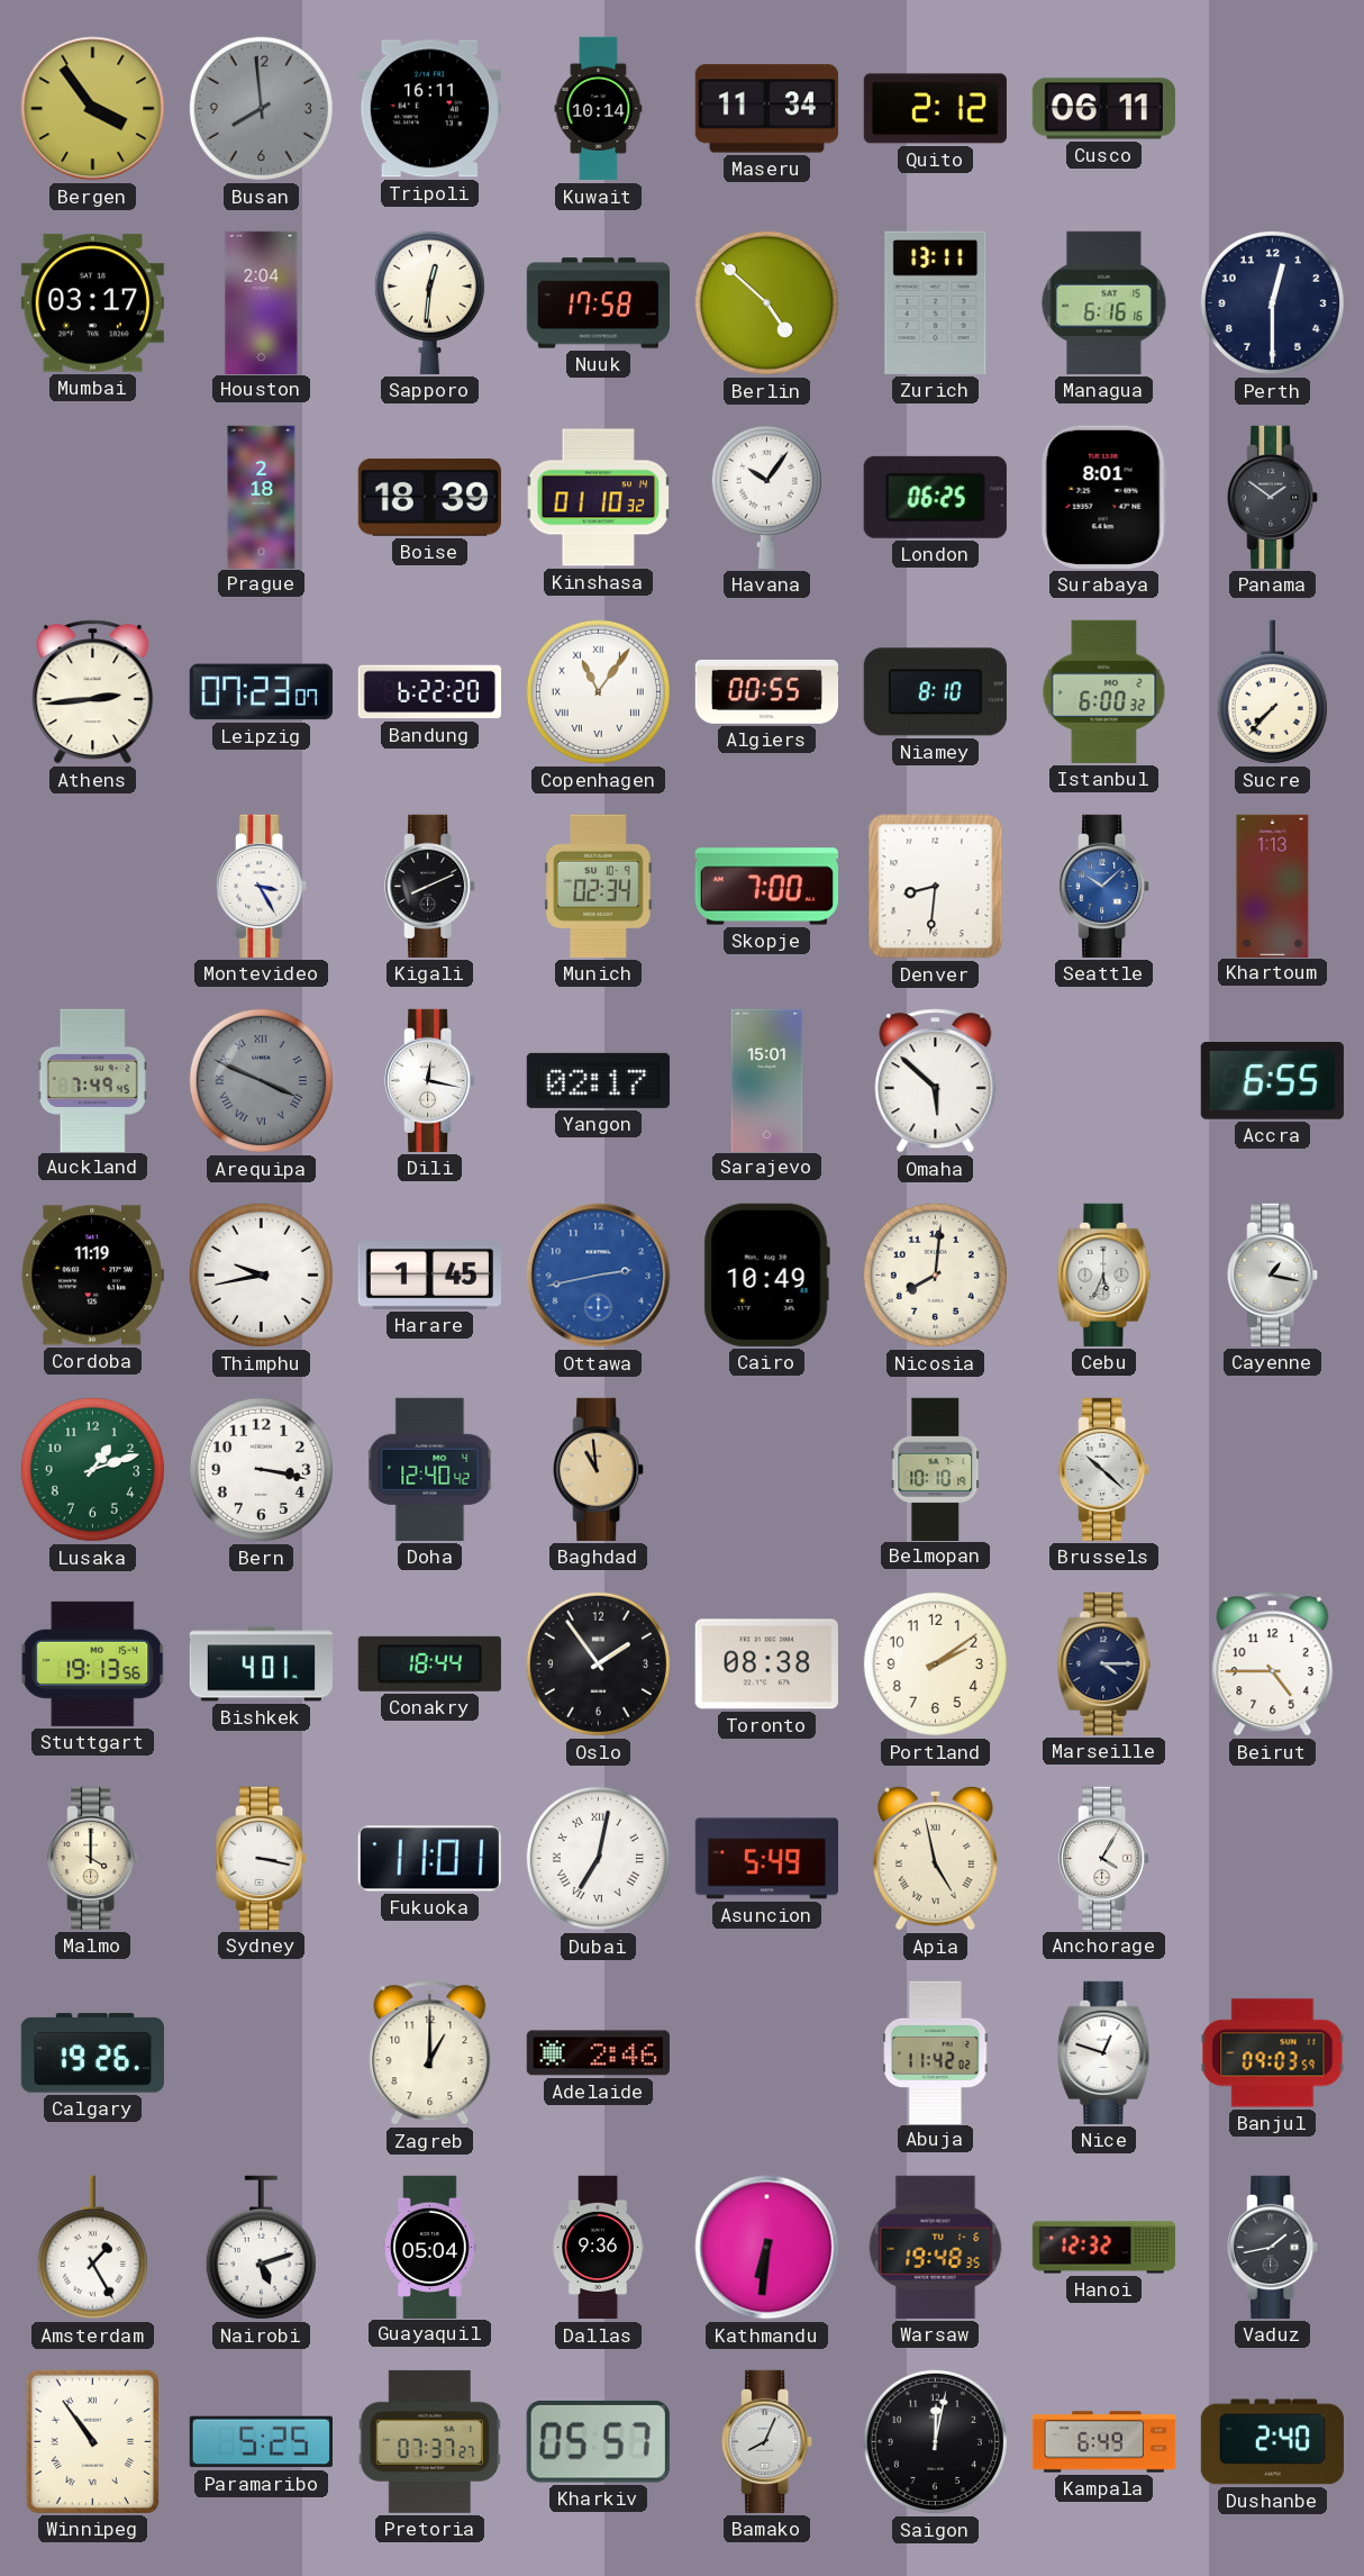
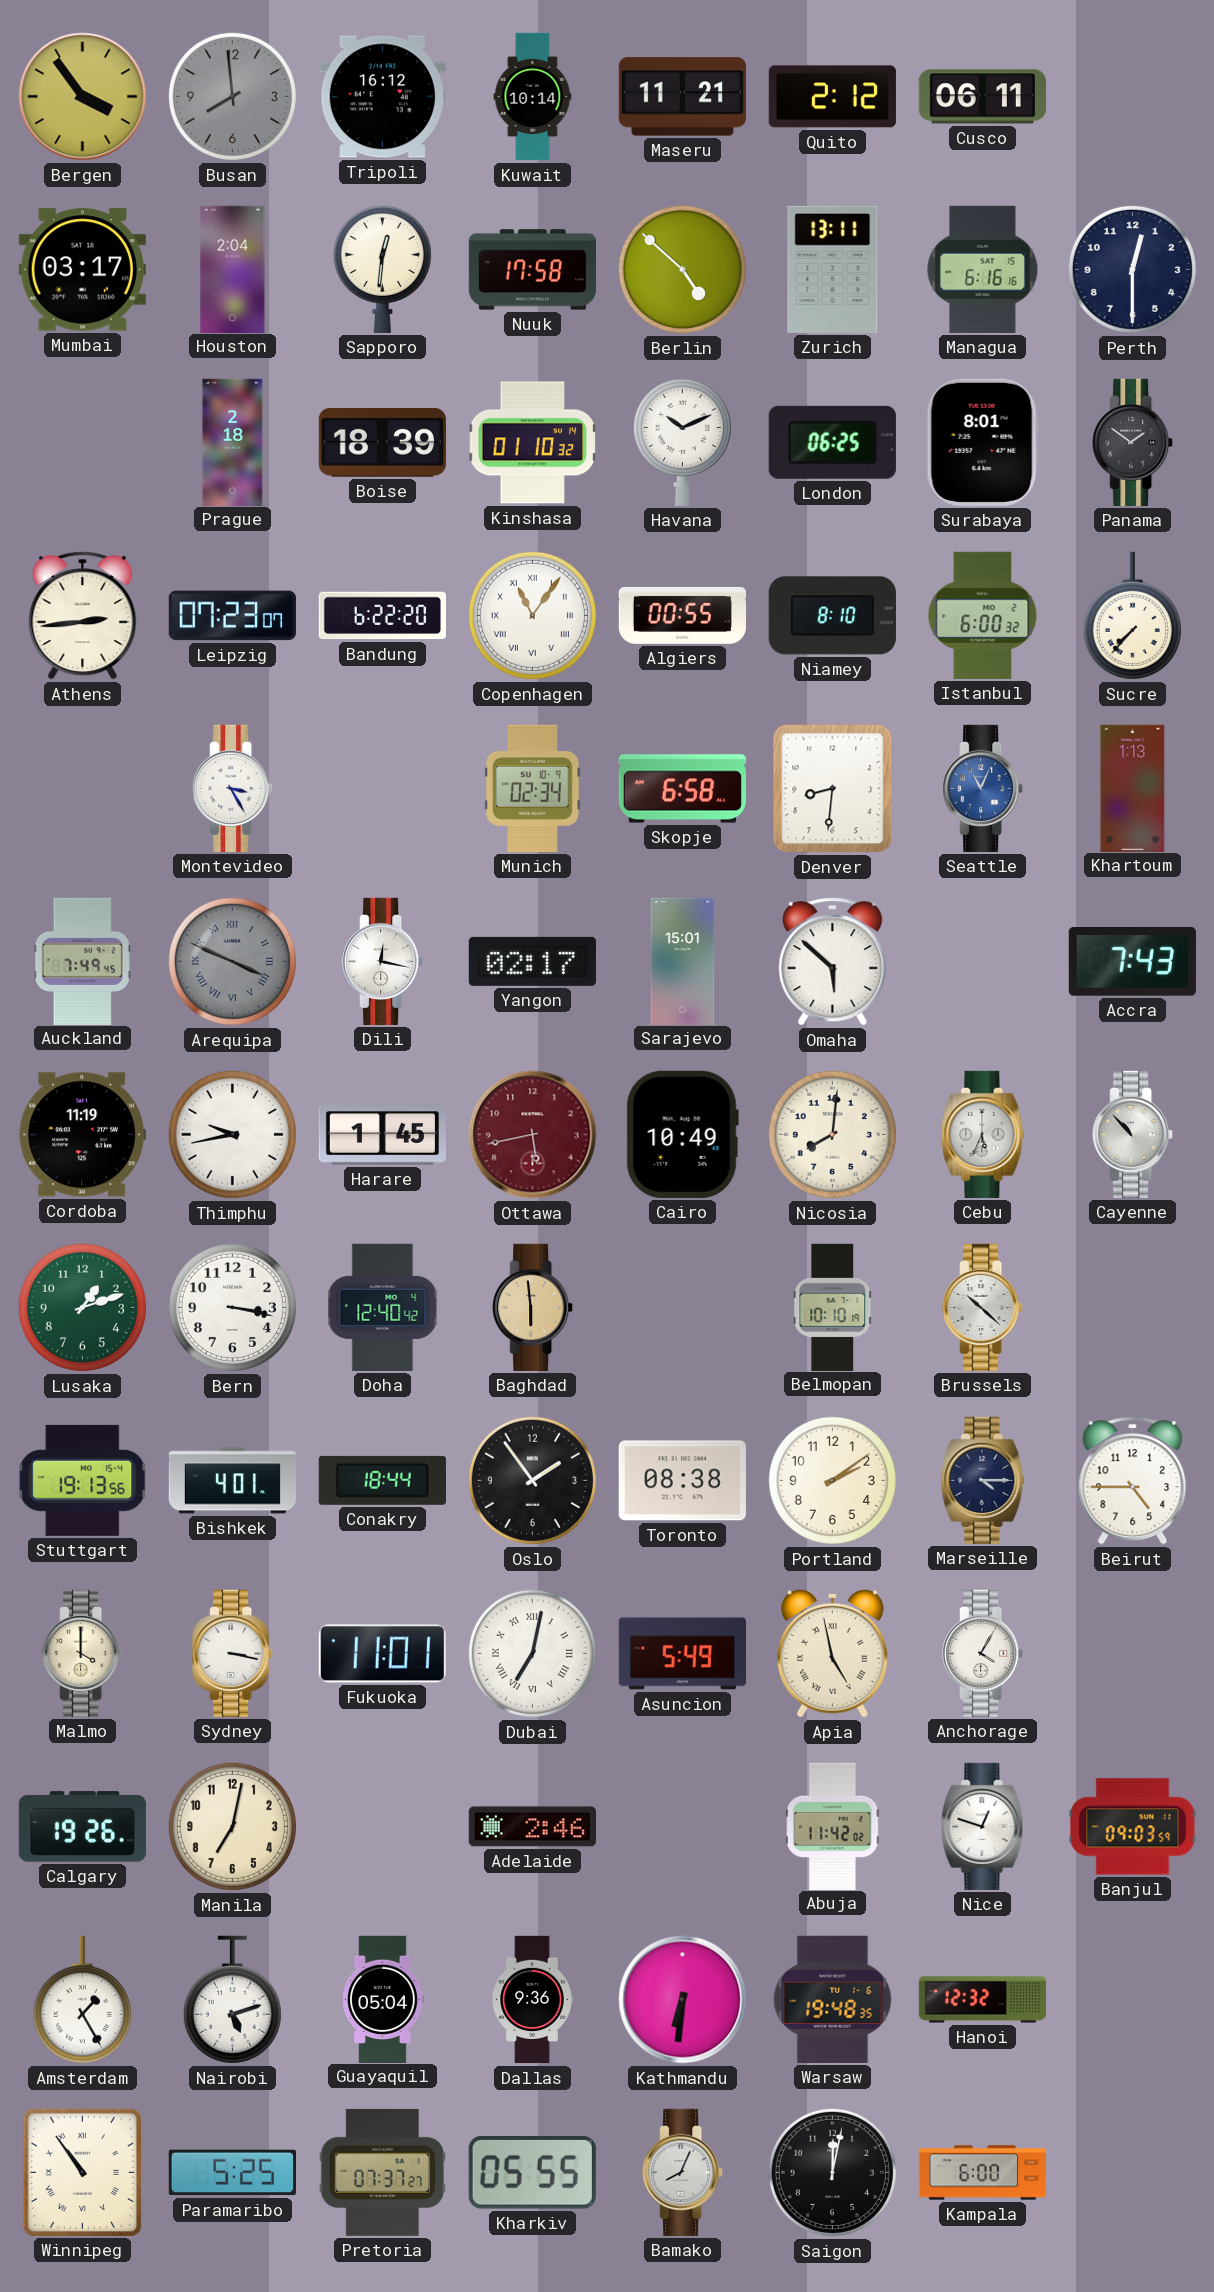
Tripoli: 16:11 -> 16:12 (382, 97)
Maseru: 11:34 -> 11:21 (682, 97)
Havana: 10:06 -> 10:11 (682, 442)
Kigali: 8:11 -> none (430, 886)
Skopje: 7:00 -> 6:58 (682, 789)
Seattle: 10:08 -> 11:04 (983, 788)
Accra: 6:55 -> 7:43 (1132, 962)
Ottawa: 2:43 -> 5:43 (533, 1135)
Ottawa dial: blue -> burgundy (533, 1135)
Cayenne: 1:17 -> 10:53 (1133, 1134)
Baghdad: 10:59 -> 5:59 (533, 1307)
Manila: none -> 7:02 (232, 1826)
Zagreb: 1:00 -> none (430, 2053)
Vaduz: 1:43 -> none (1273, 2247)
Kharkiv: 05:57 -> 05:55 (532, 2172)
Kampala: 6:49 -> 6:00 (983, 2173)
Dushanbe: 2:40 -> none (1272, 2442)
